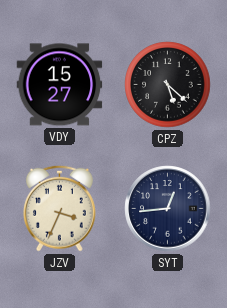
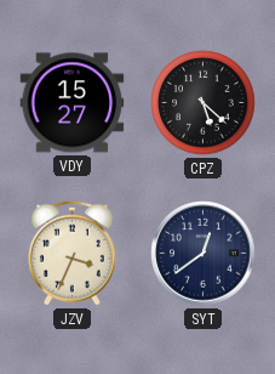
SYT: 12:44 -> 12:39 (204, 254)
